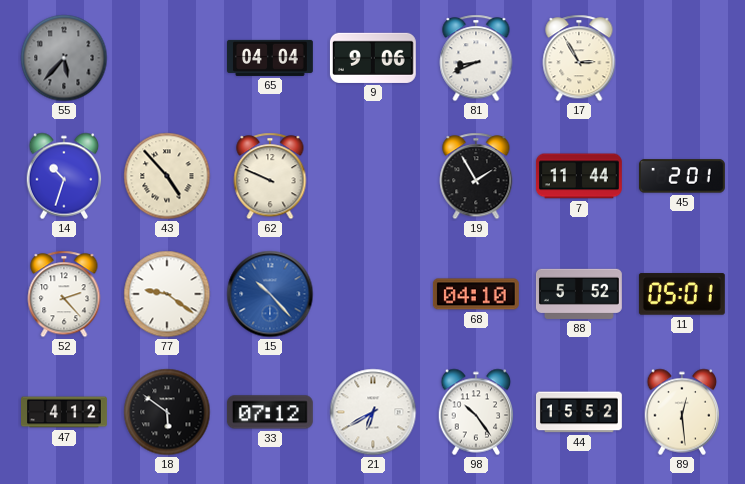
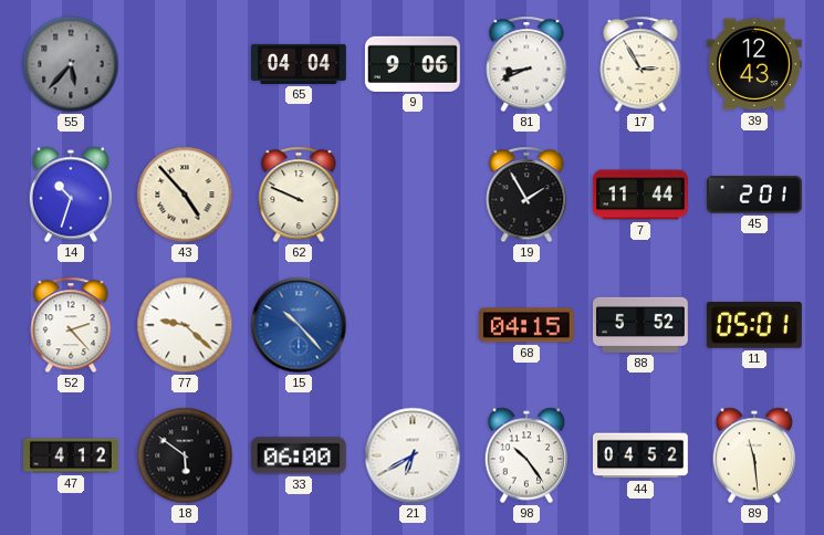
39: none -> 12:43 (754, 64)
77: 9:21 -> 9:22 (185, 325)
68: 04:10 -> 04:15 (526, 325)
33: 07:12 -> 06:00 (299, 455)
44: 15:52 -> 04:52 (642, 455)
89: 12:29 -> 11:29 (754, 455)
